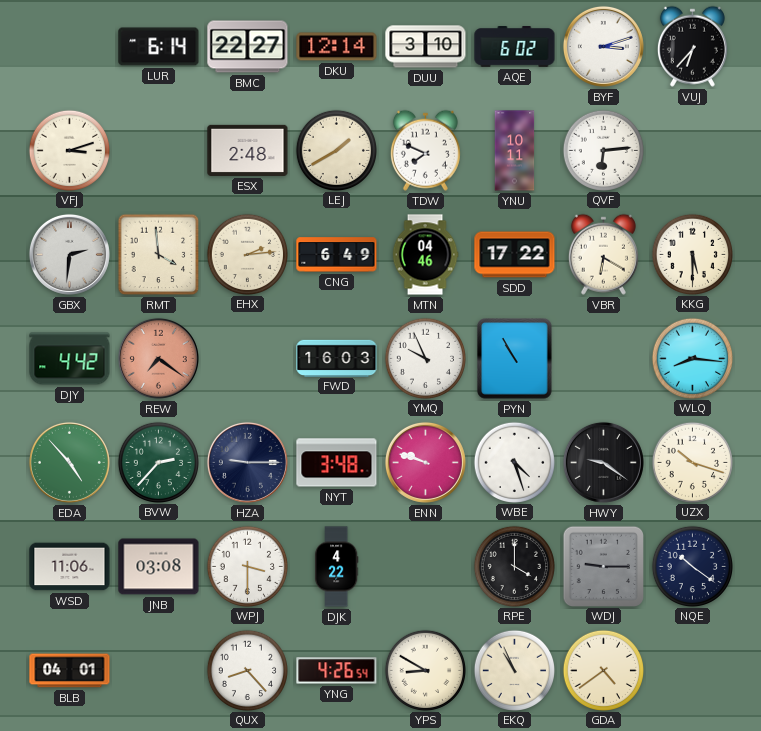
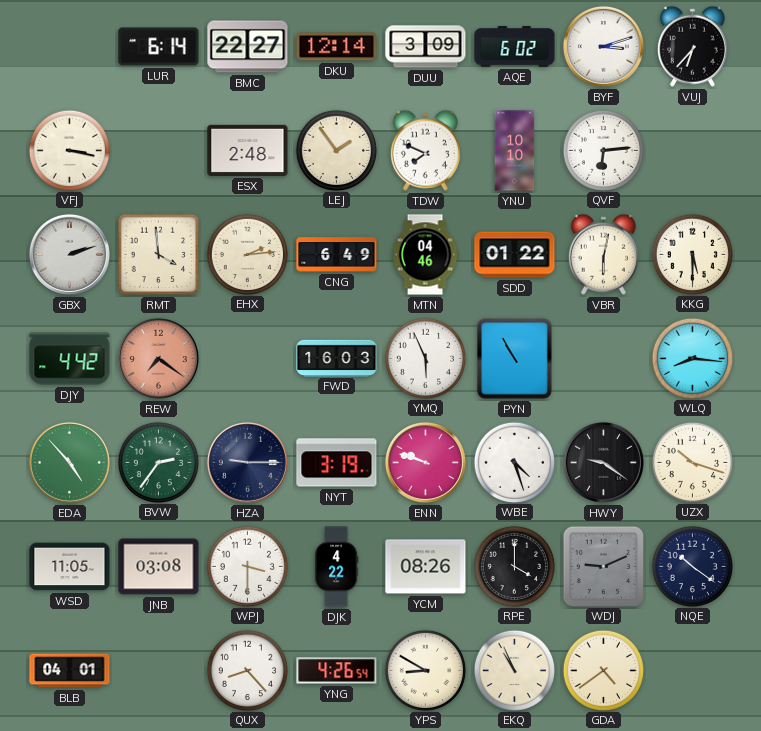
DUU: 3:10 -> 3:09 (426, 47)
VFJ: 3:12 -> 3:17 (69, 150)
LEJ: 1:40 -> 1:54 (336, 150)
YNU: 10:11 -> 10:10 (515, 151)
GBX: 2:31 -> 2:12 (69, 254)
SDD: 17:22 -> 01:22 (515, 255)
VBR: 6:20 -> 6:02 (603, 254)
YMQ: 9:56 -> 5:56 (425, 358)
BVW: 2:37 -> 2:36 (158, 462)
NYT: 3:48 -> 3:19 (337, 463)
WSD: 11:06 -> 11:05 (70, 567)
YCM: none -> 08:26 (426, 567)
WDJ: 9:15 -> 9:11 (603, 566)
